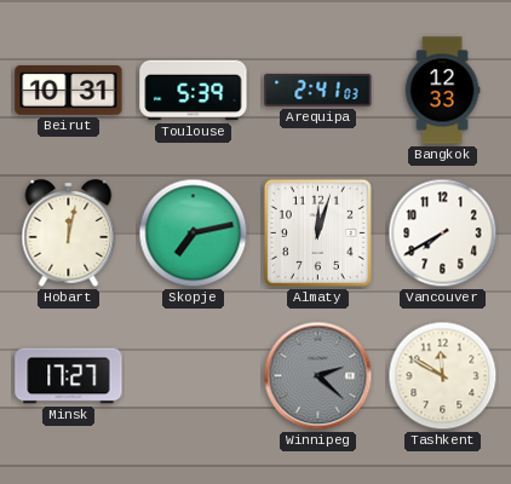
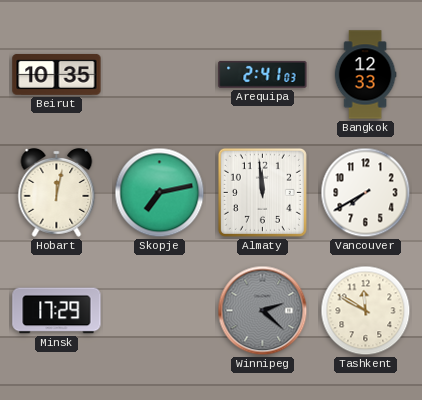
Beirut: 10:31 -> 10:35 (57, 74)
Toulouse: 5:39 -> none (194, 91)
Almaty: 12:03 -> 11:59 (262, 192)
Minsk: 17:27 -> 17:29 (57, 311)
